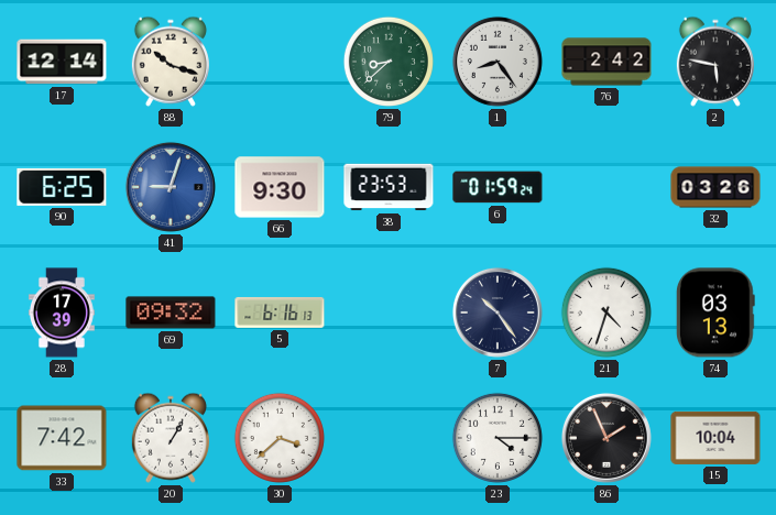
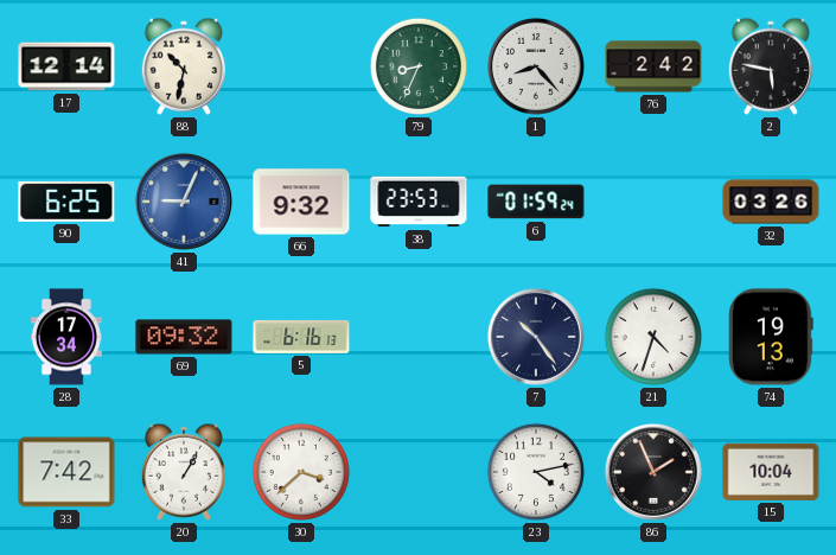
88: 10:18 -> 10:32 (184, 66)
79: 8:38 -> 8:34 (419, 66)
1: 8:24 -> 8:23 (536, 66)
41: 9:03 -> 9:04 (184, 202)
66: 9:30 -> 9:32 (301, 202)
28: 17:39 -> 17:34 (66, 337)
74: 03:13 -> 19:13 (771, 337)
23: 4:15 -> 4:13 (536, 472)
